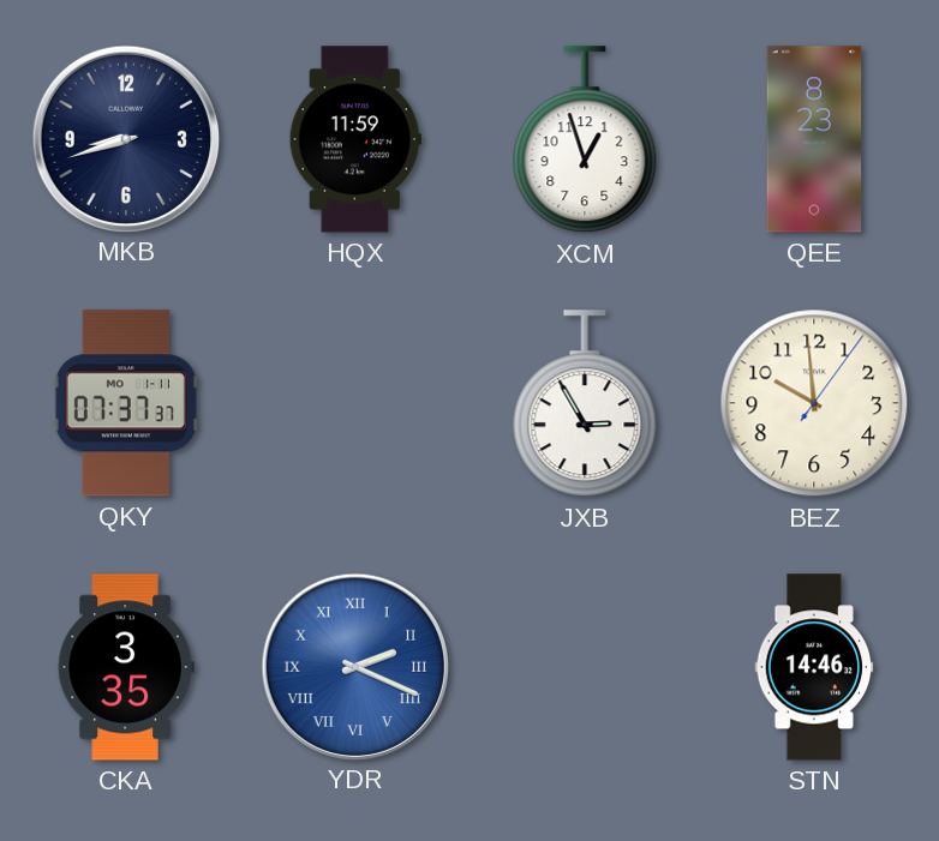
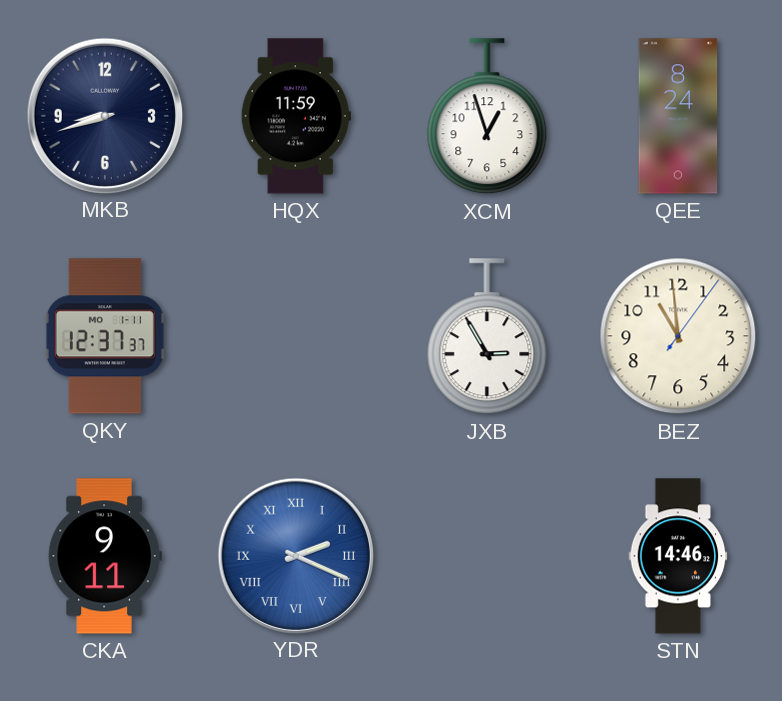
QEE: 8:23 -> 8:24 (678, 116)
QKY: 07:37 -> 12:37 (105, 336)
BEZ: 9:59 -> 10:59 (678, 336)
CKA: 3:35 -> 9:11 (105, 556)
